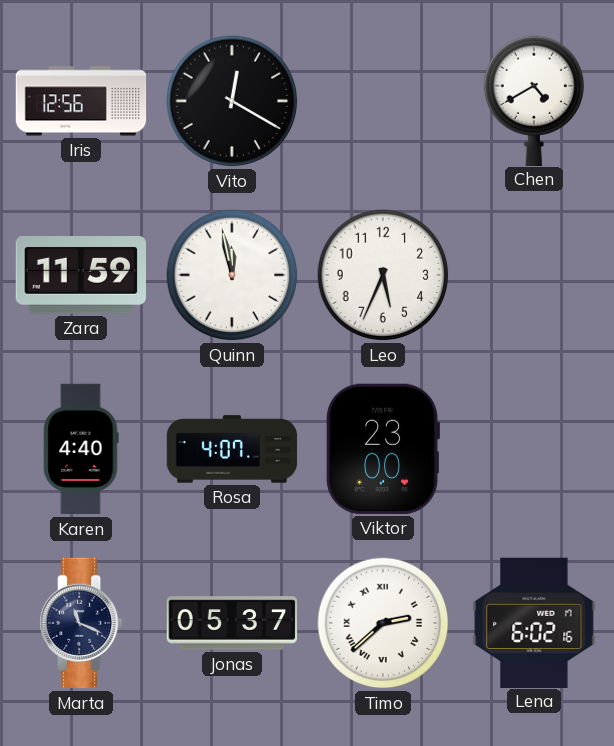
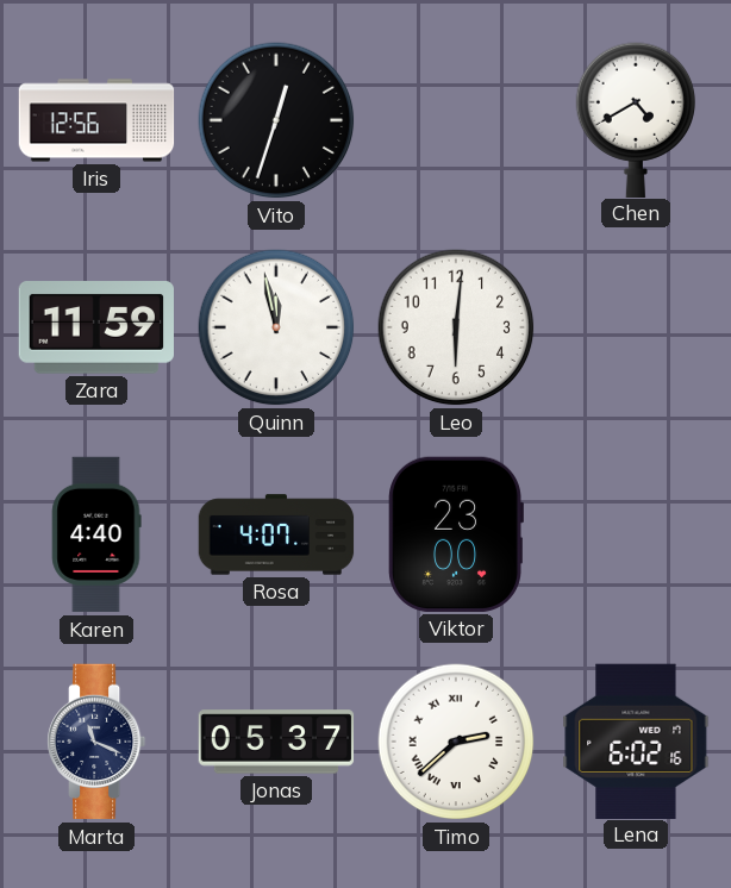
Vito: 12:20 -> 12:33 (276, 120)
Leo: 5:34 -> 6:01 (456, 327)
